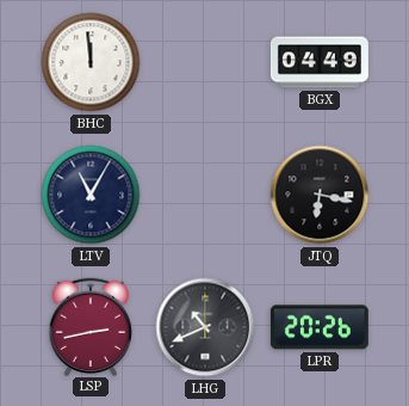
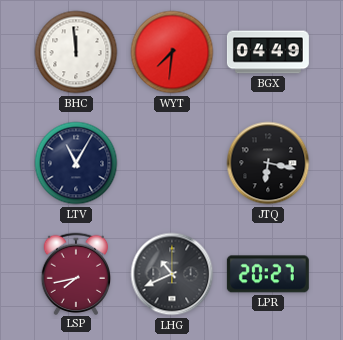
WYT: none -> 7:31 (172, 52)
LSP: 2:43 -> 7:43 (76, 273)
LPR: 20:26 -> 20:27 (268, 274)
